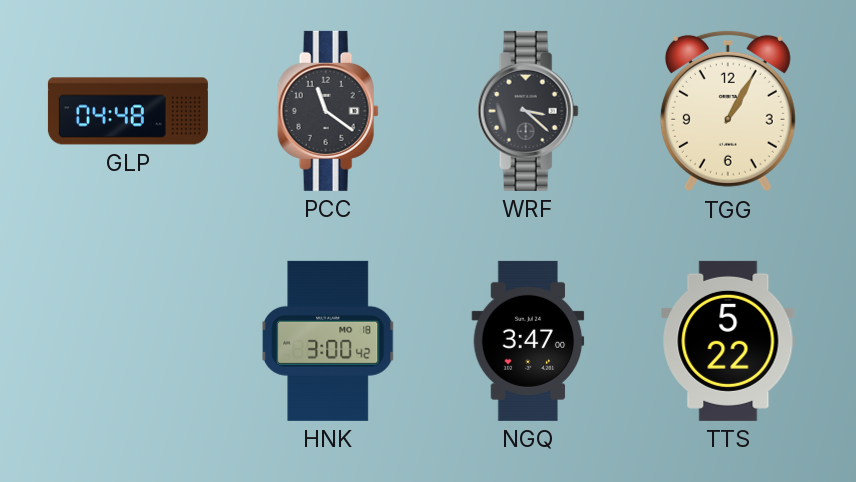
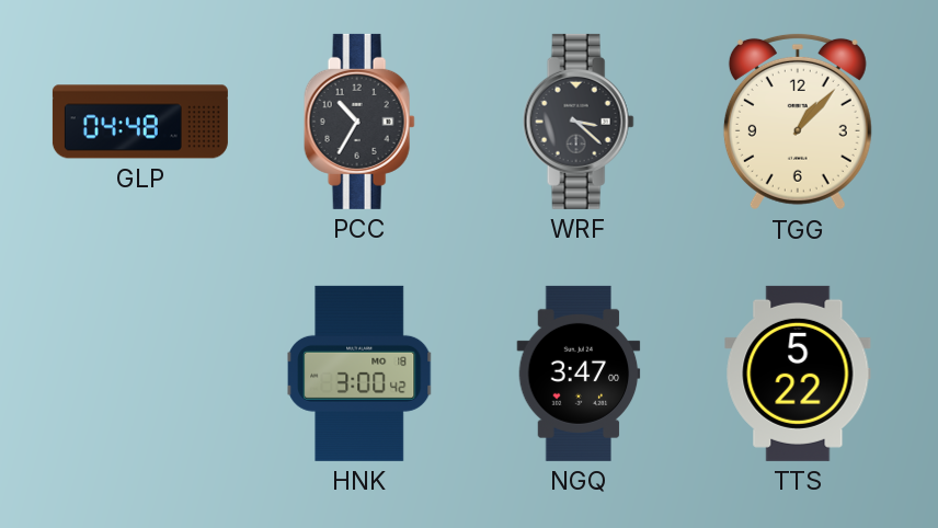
PCC: 11:21 -> 10:35 (359, 122)
TGG: 1:05 -> 1:07 (798, 122)
